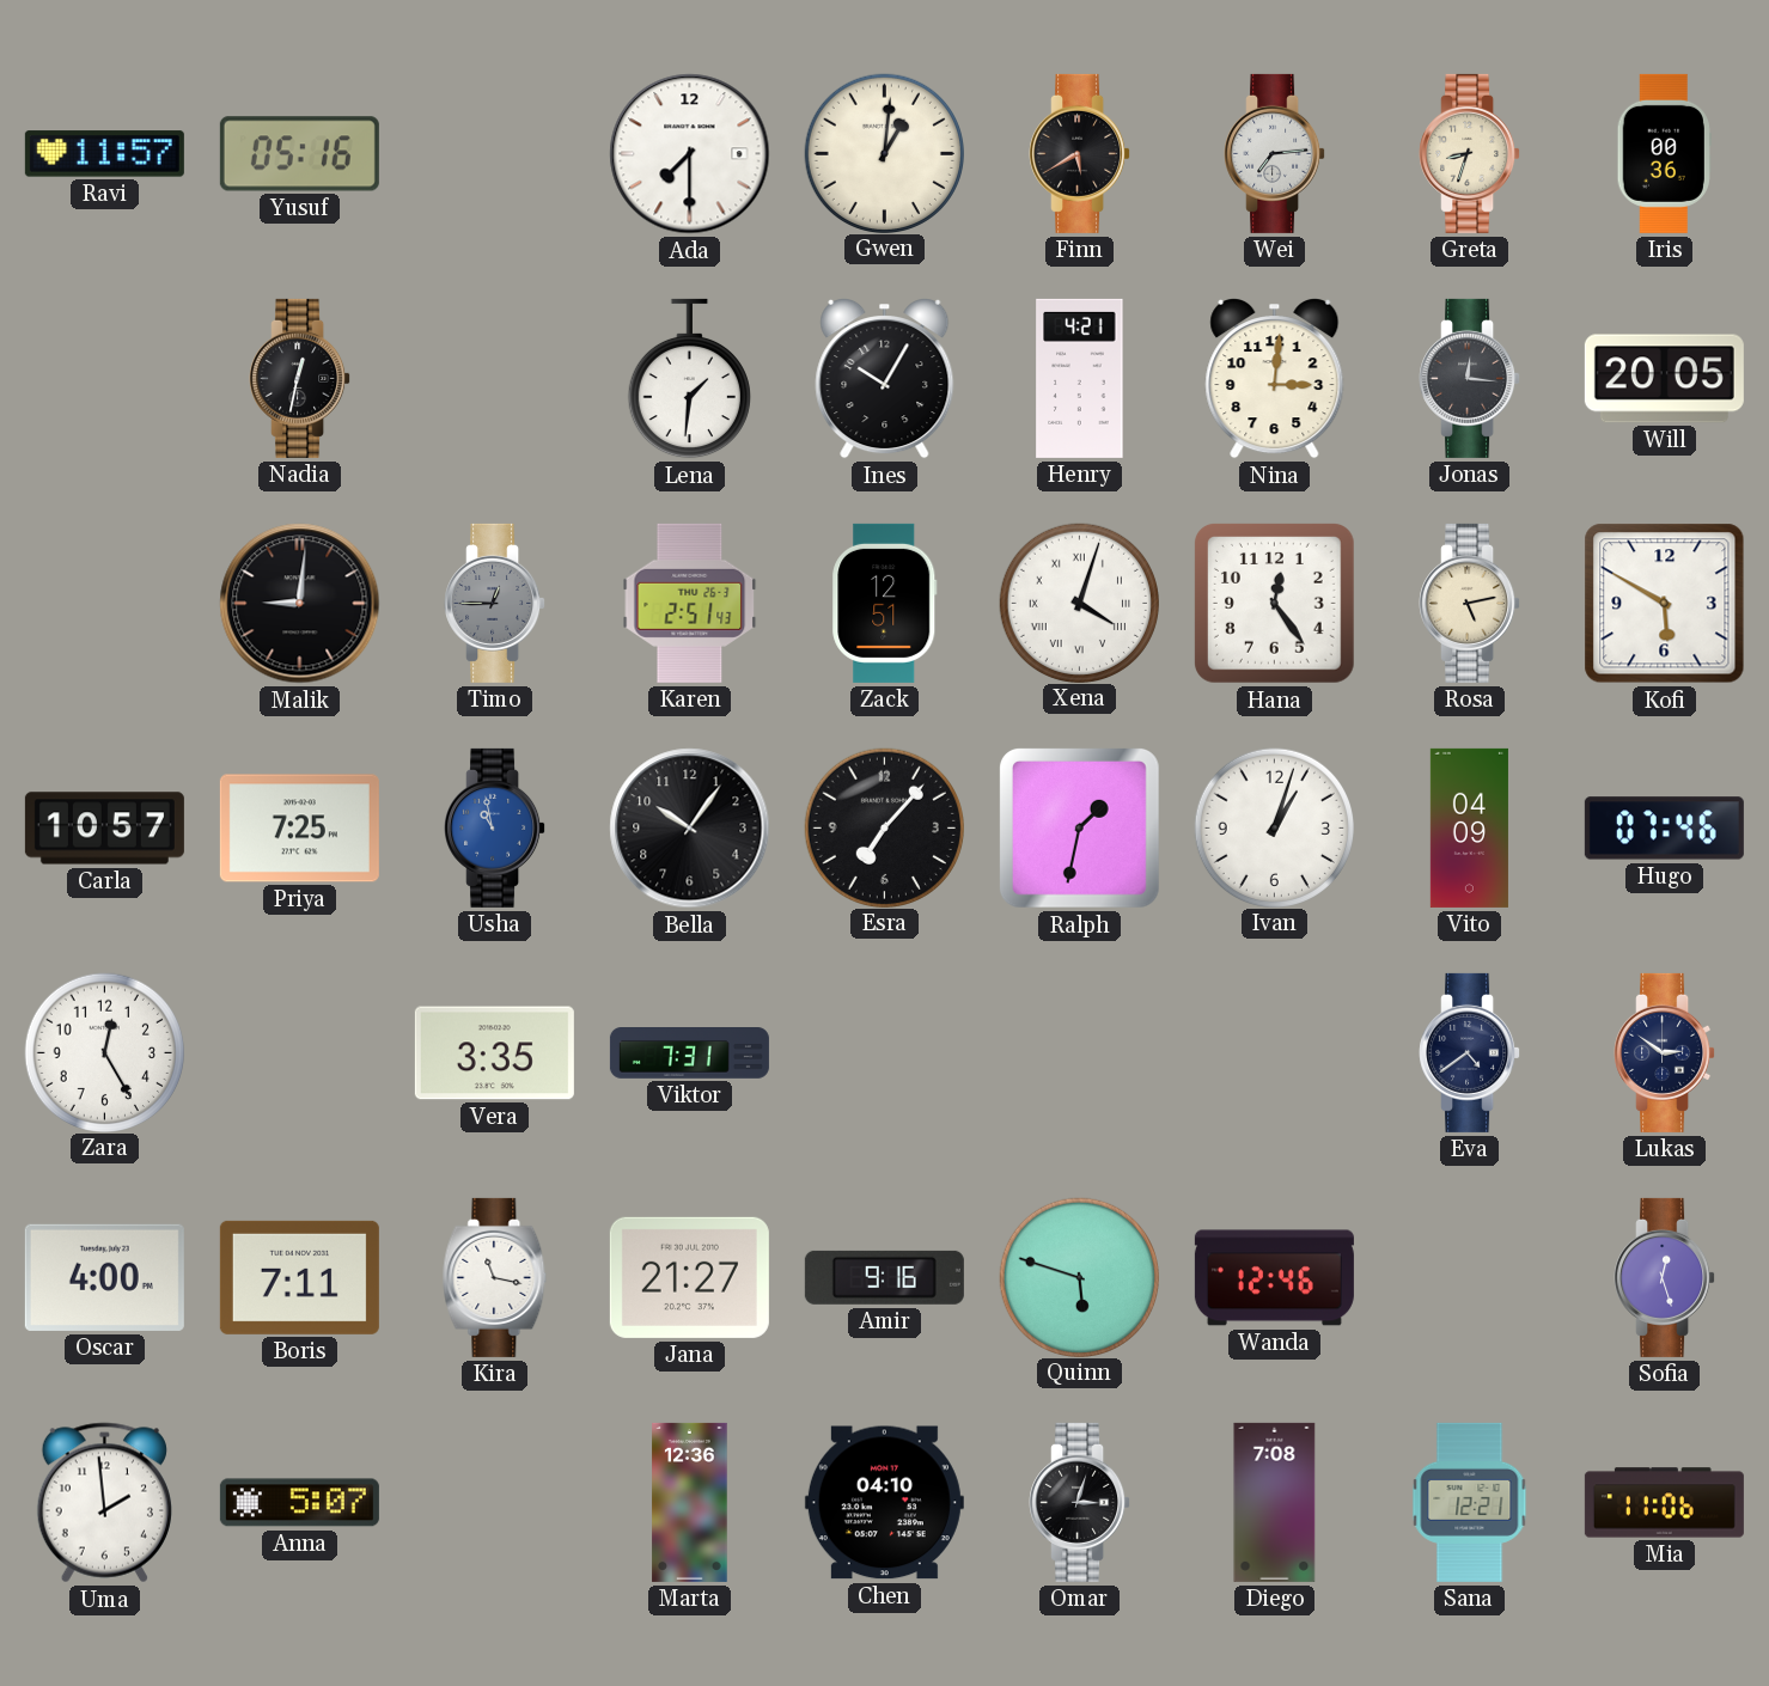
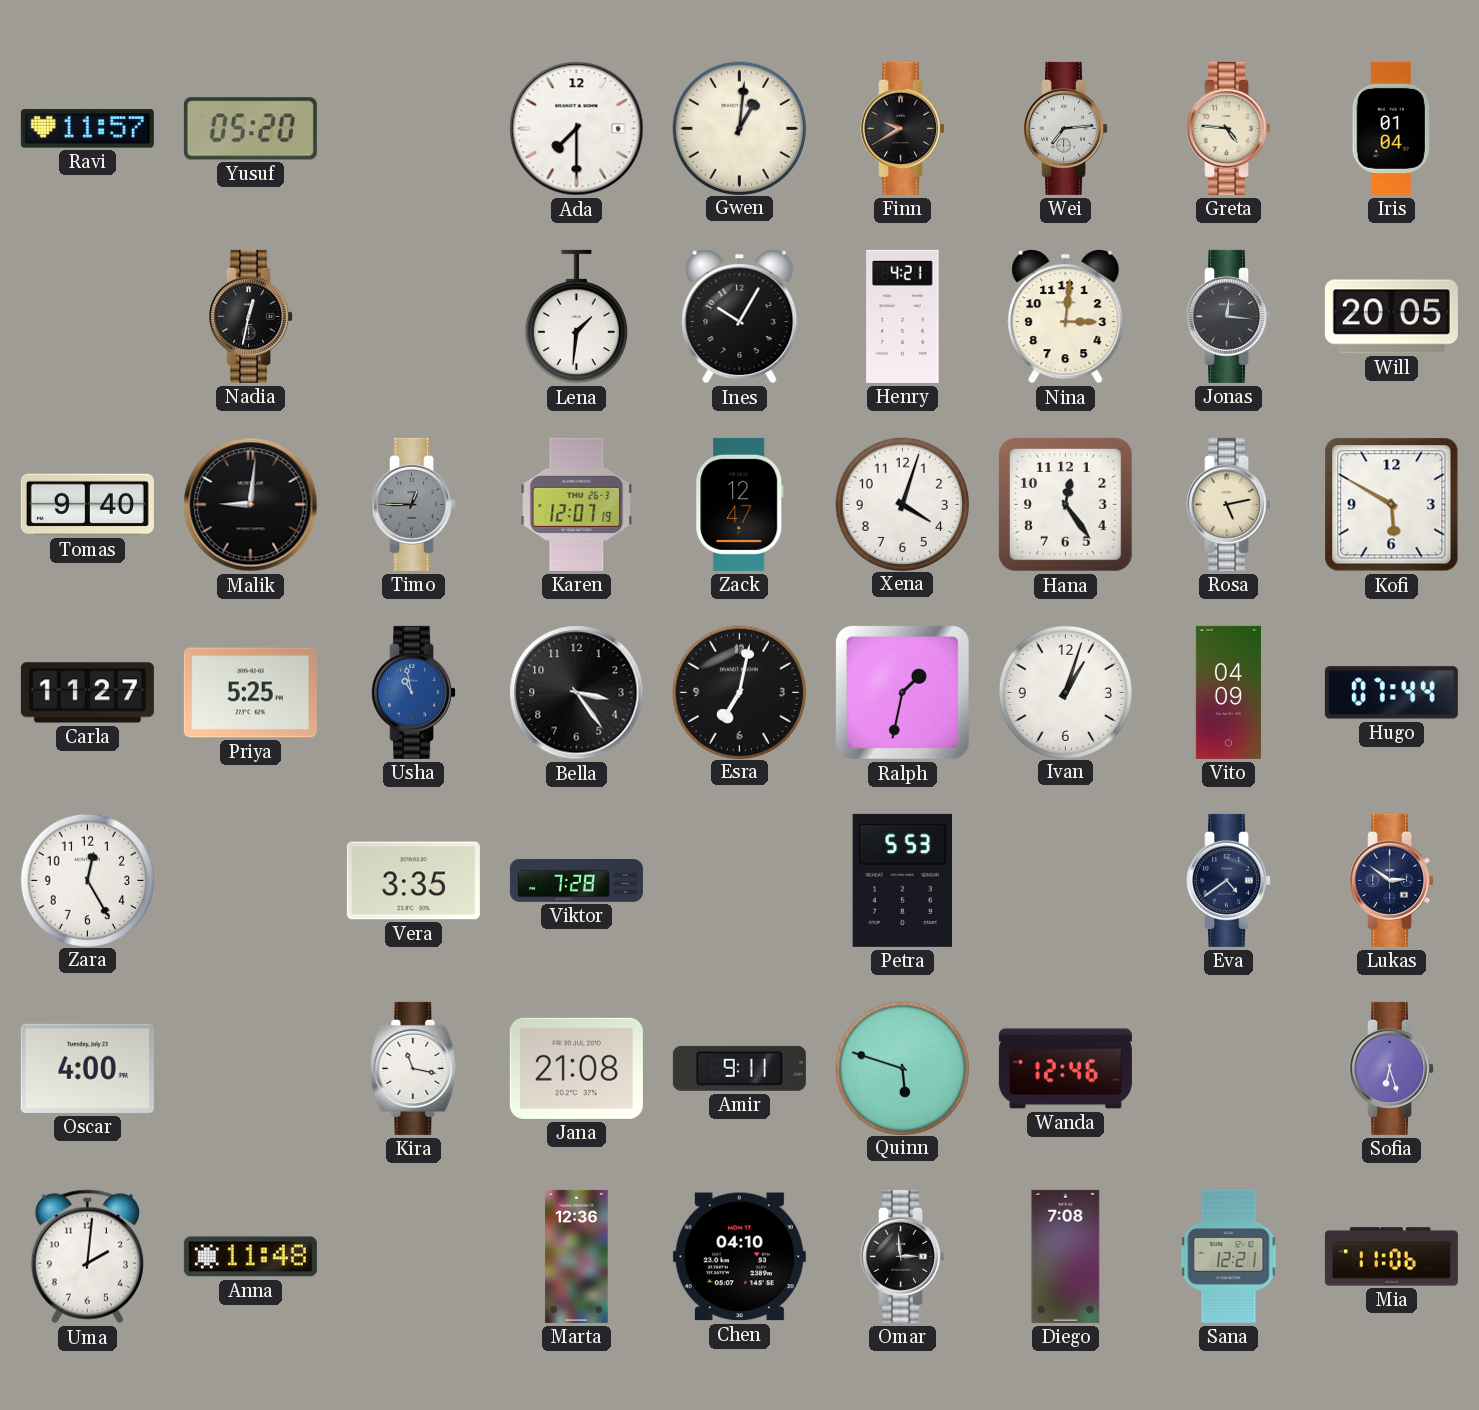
Yusuf: 05:16 -> 05:20 (250, 129)
Finn: 5:40 -> 9:40 (903, 128)
Greta: 8:33 -> 4:46 (1229, 128)
Iris: 00:36 -> 01:04 (1391, 128)
Tomas: none -> 9:40 (87, 505)
Karen: 2:51 -> 12:07 (577, 504)
Zack: 12:51 -> 12:47 (740, 504)
Xena numerals: Roman -> Arabic (902, 504)
Carla: 10:57 -> 11:27 (87, 693)
Priya: 7:25 -> 5:25 (250, 693)
Bella: 10:06 -> 3:24 (577, 693)
Esra: 7:07 -> 7:02 (739, 692)
Hugo: 07:46 -> 07:44 (1391, 693)
Viktor: 7:31 -> 7:28 (576, 881)
Petra: none -> 5:53 (903, 880)
Boris: 7:11 -> none (299, 1277)
Jana: 21:27 -> 21:08 (576, 1068)
Amir: 9:16 -> 9:11 (739, 1068)
Sofia: 12:27 -> 6:27 (1392, 1068)
Uma: 1:59 -> 2:01 (87, 1257)
Anna: 5:07 -> 11:48 (250, 1257)
Omar: 3:03 -> 2:59 (903, 1256)
